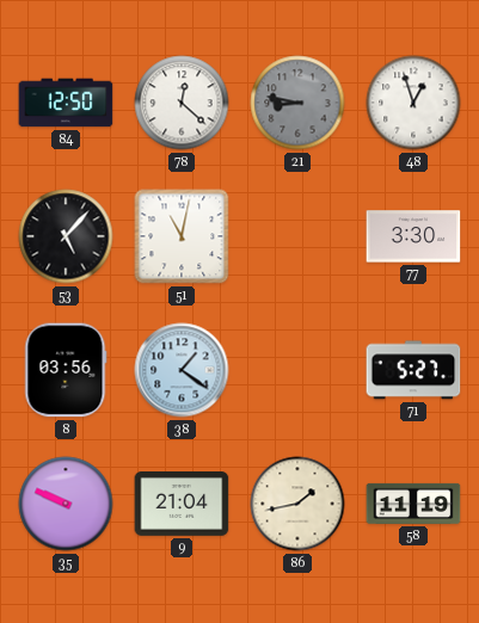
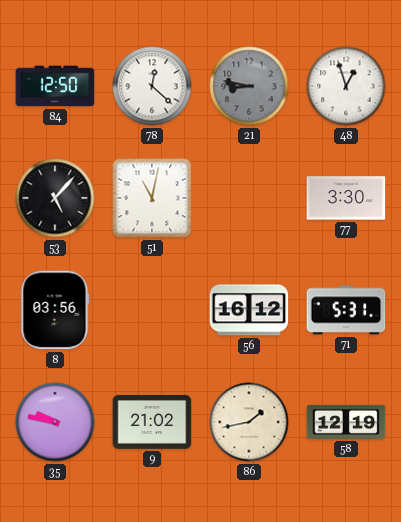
38: 1:21 -> none (182, 370)
56: none -> 16:12 (249, 310)
71: 5:27 -> 5:31 (346, 310)
35: 9:49 -> 9:47 (55, 422)
9: 21:04 -> 21:02 (152, 423)
58: 11:19 -> 12:19 (346, 422)
